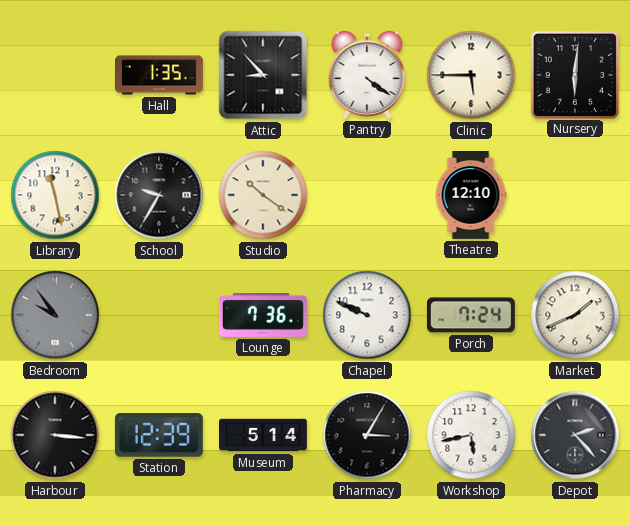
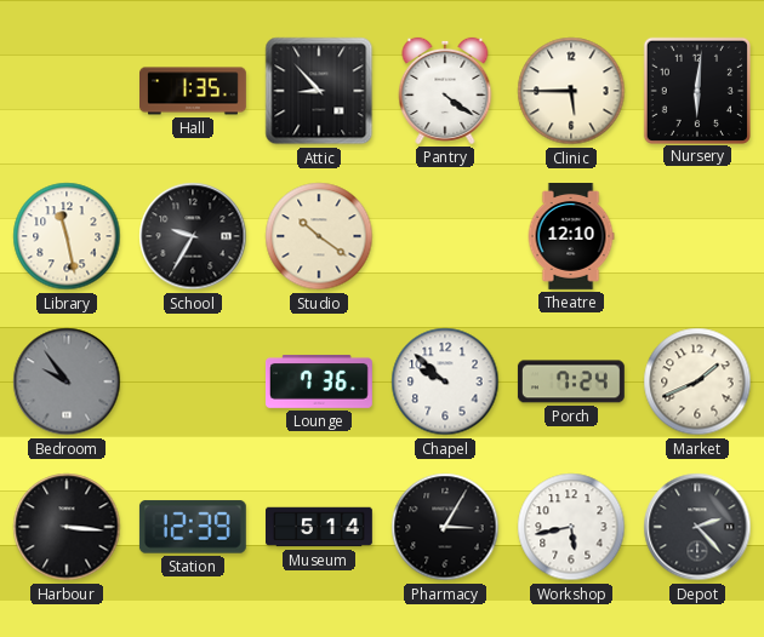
Chapel: 9:49 -> 9:52 (445, 381)
